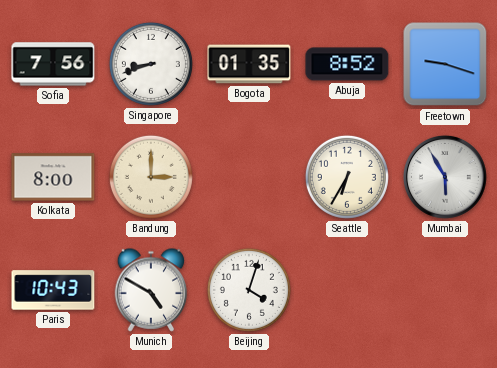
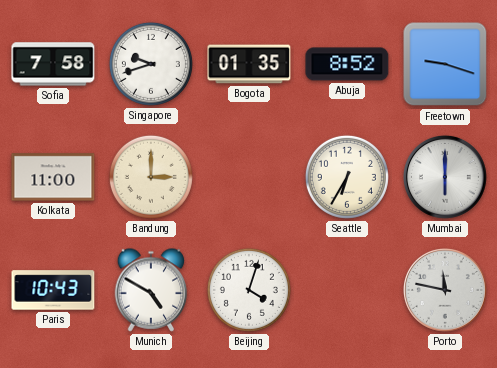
Sofia: 7:56 -> 7:58 (53, 64)
Singapore: 8:42 -> 9:42 (151, 64)
Kolkata: 8:00 -> 11:00 (53, 177)
Mumbai: 5:55 -> 6:00 (445, 177)
Porto: none -> 11:47 (445, 290)
